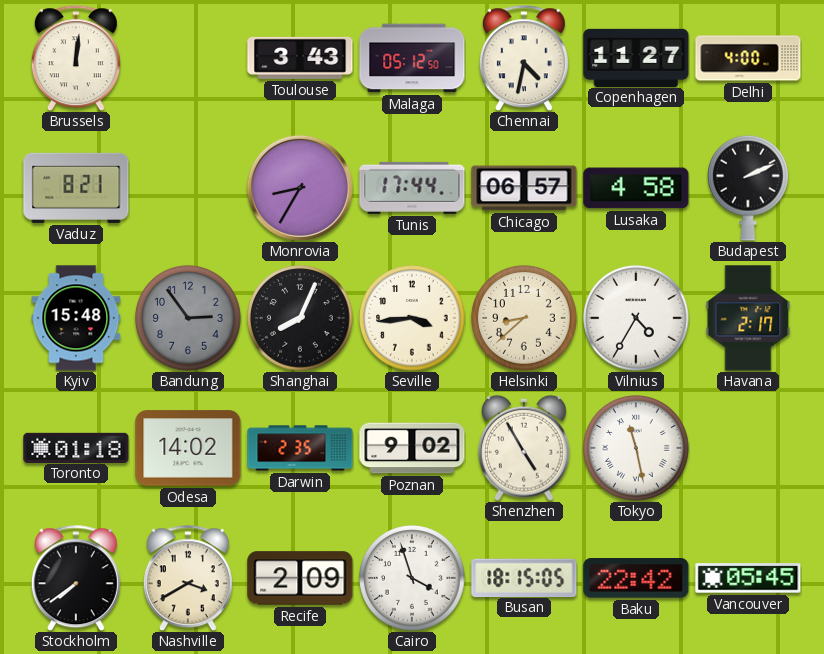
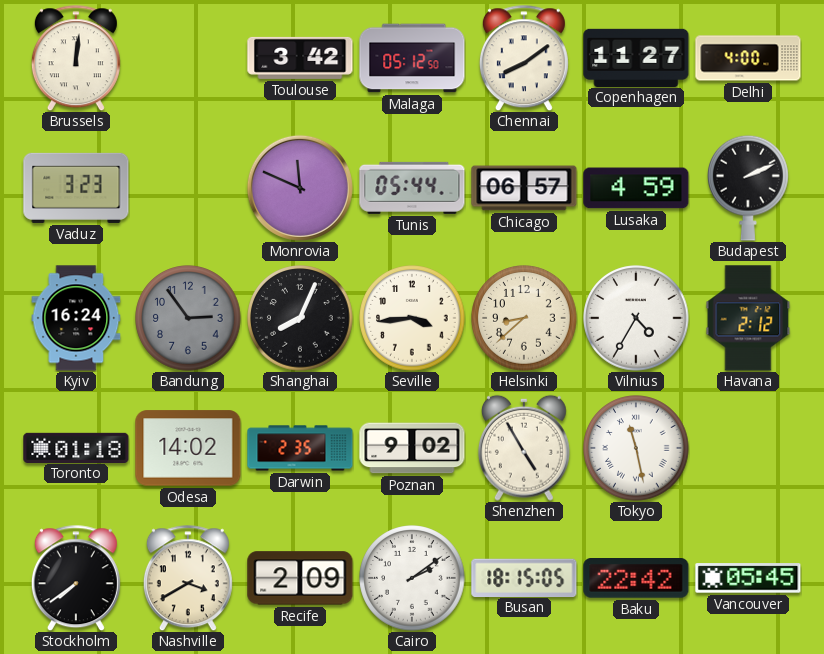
Toulouse: 3:43 -> 3:42 (300, 58)
Chennai: 4:32 -> 8:09 (524, 58)
Vaduz: 8:21 -> 3:23 (76, 188)
Monrovia: 8:35 -> 11:49 (300, 188)
Tunis: 17:44 -> 05:44 (412, 188)
Lusaka: 4:58 -> 4:59 (636, 188)
Kyiv: 15:48 -> 16:24 (76, 318)
Havana: 2:17 -> 2:12 (748, 318)
Cairo: 3:57 -> 2:09 (412, 578)
